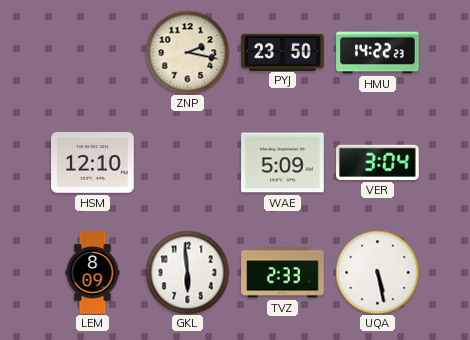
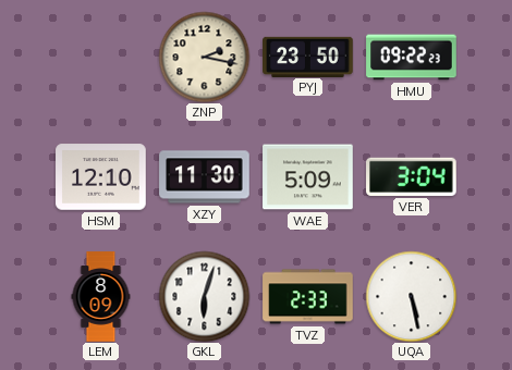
HMU: 14:22 -> 09:22 (412, 58)
XZY: none -> 11:30 (205, 177)
GKL: 5:59 -> 6:03 (204, 296)
